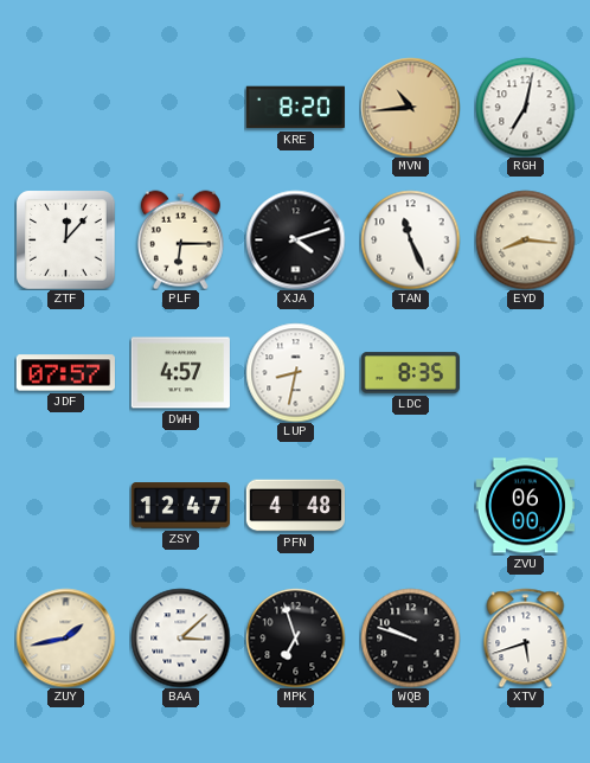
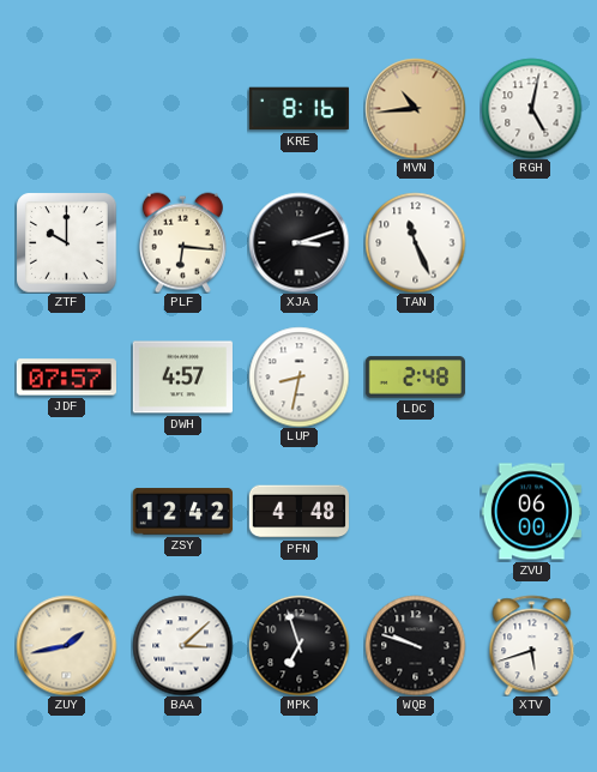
KRE: 8:20 -> 8:16 (298, 109)
RGH: 7:02 -> 5:02 (531, 108)
ZTF: 12:07 -> 10:00 (66, 242)
PLF: 6:15 -> 6:16 (182, 242)
XJA: 4:12 -> 3:12 (298, 242)
EYD: 8:16 -> none (525, 239)
LDC: 8:35 -> 2:48 (415, 378)
ZSY: 12:47 -> 12:42 (182, 512)
